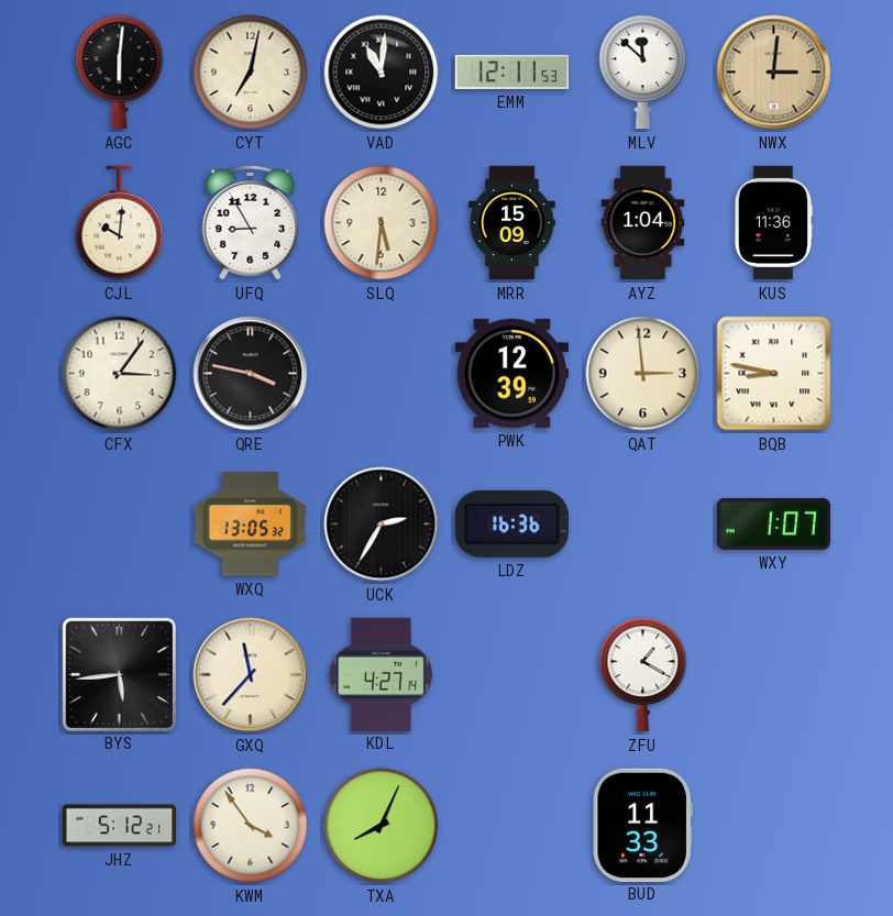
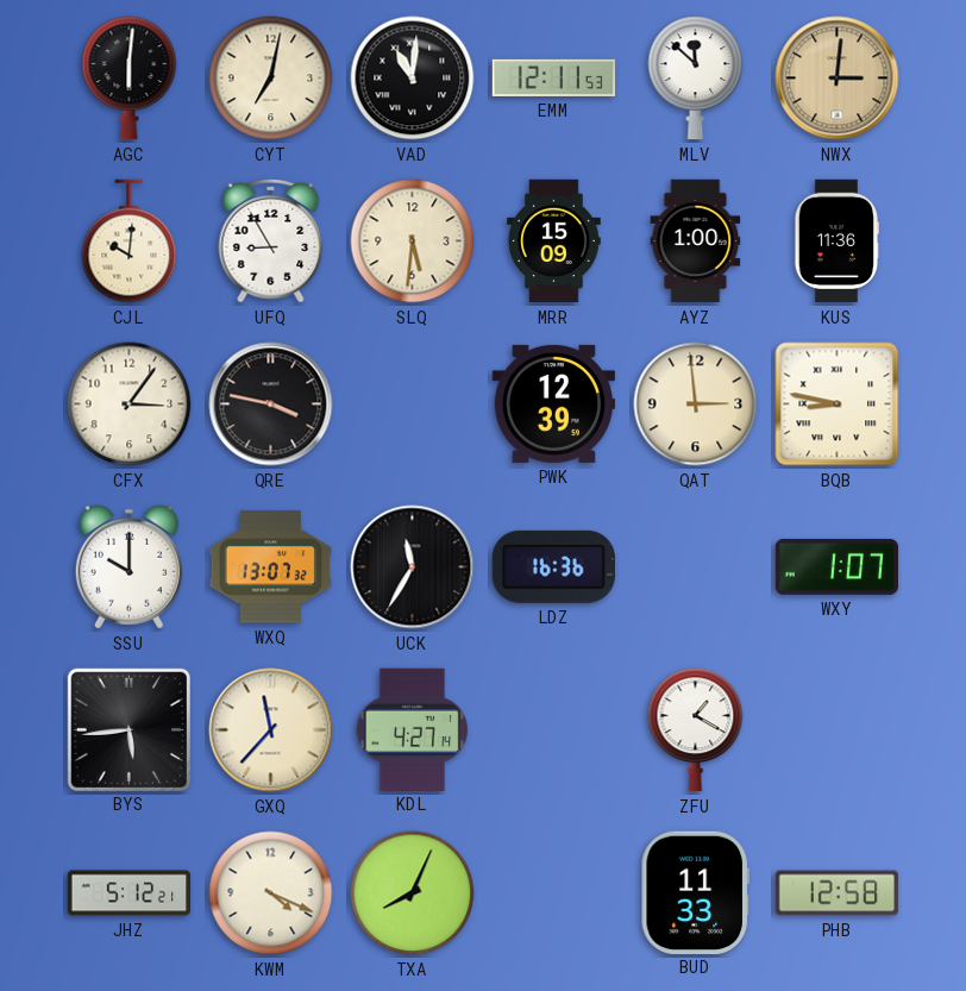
AYZ: 1:04 -> 1:00 (696, 242)
SSU: none -> 10:00 (128, 567)
WXQ: 13:05 -> 13:07 (270, 567)
UCK: 2:35 -> 11:35 (413, 567)
KWM: 3:54 -> 4:19 (271, 893)
PHB: none -> 12:58 (838, 893)
